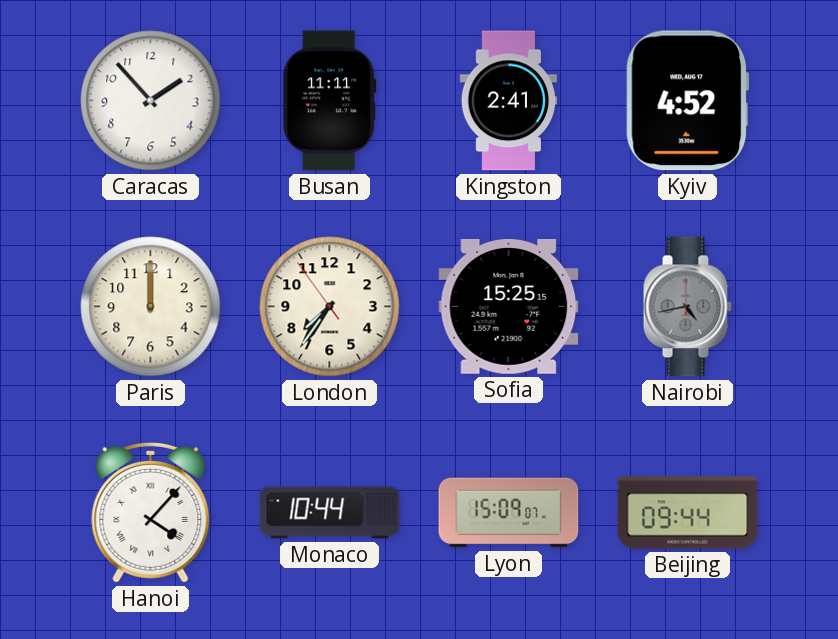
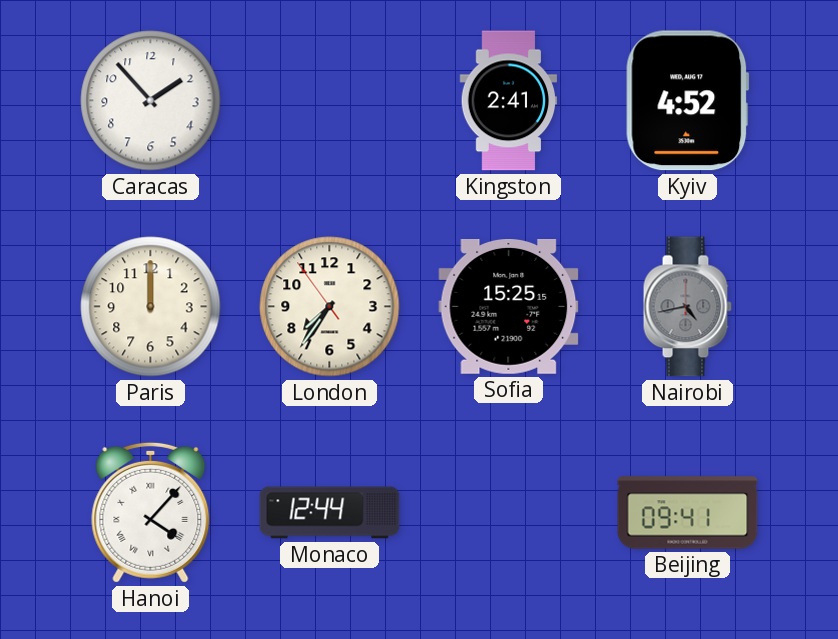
Busan: 11:11 -> none (330, 101)
Monaco: 10:44 -> 12:44 (330, 513)
Lyon: 15:09 -> none (509, 513)
Beijing: 09:44 -> 09:41 (688, 513)
